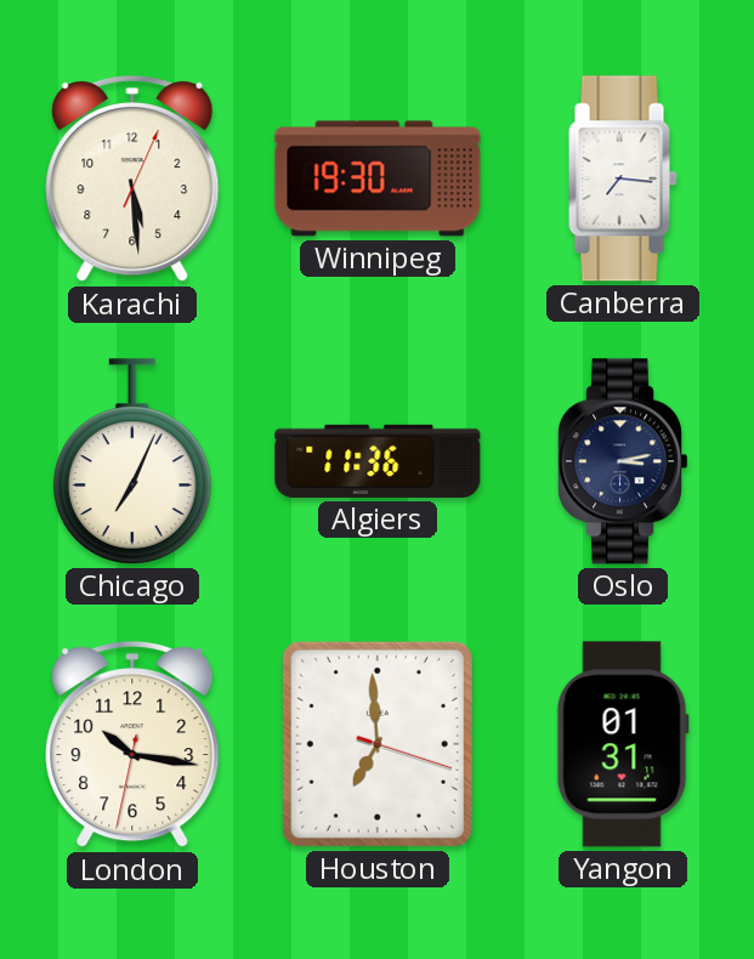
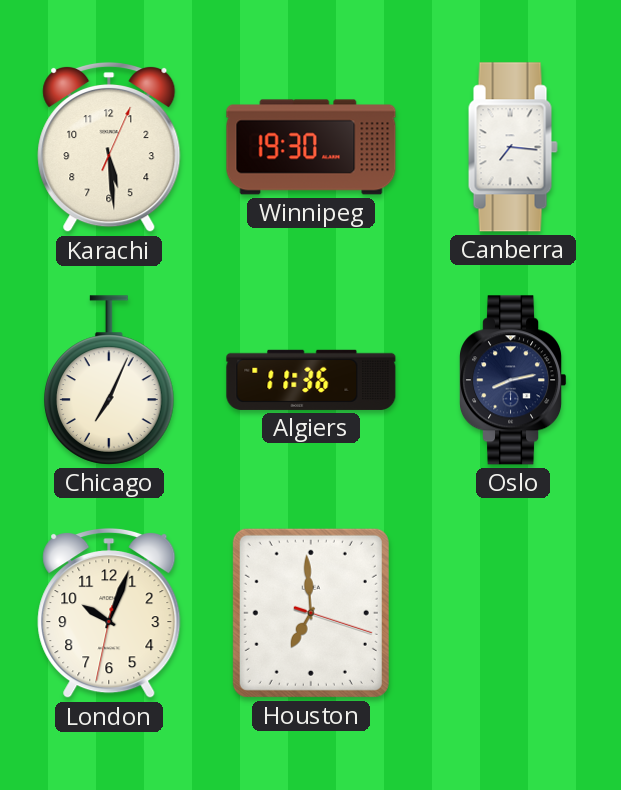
Oslo: 3:13 -> 8:13 (514, 380)
London: 10:16 -> 10:03 (109, 613)
Yangon: 01:31 -> none (623, 744)
